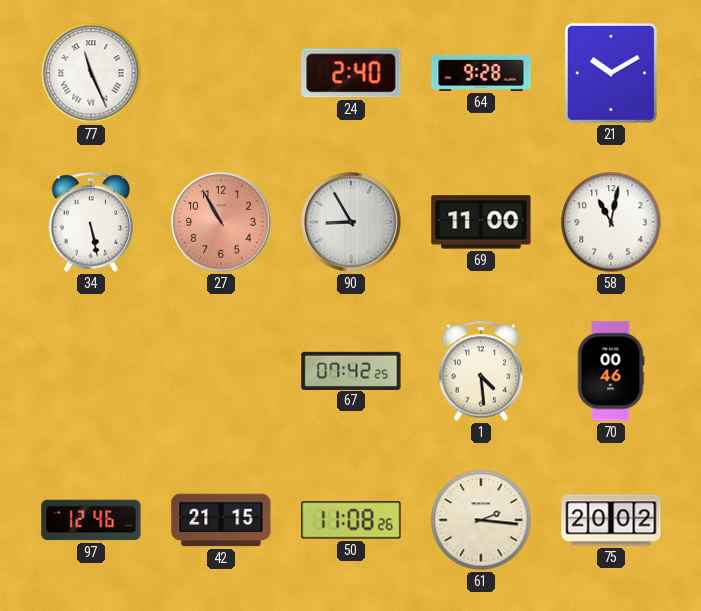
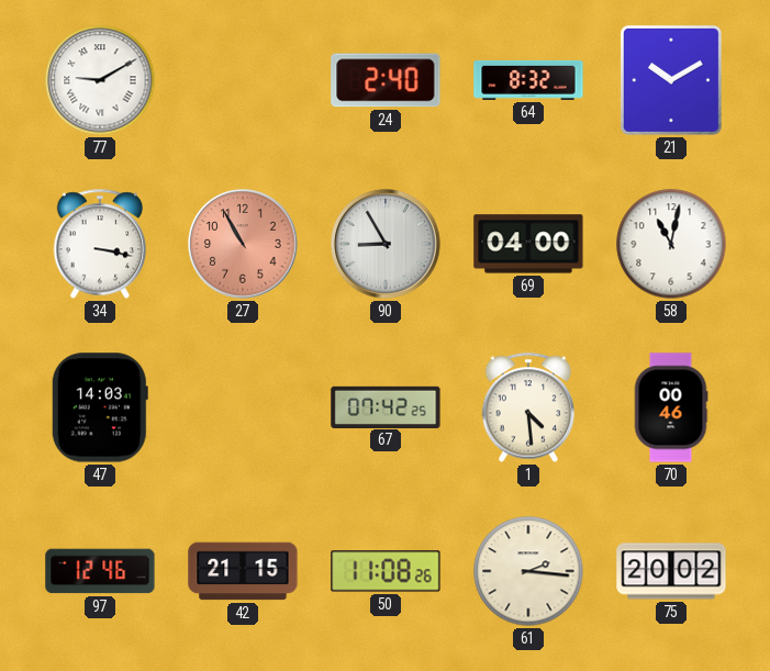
77: 11:26 -> 9:10 (100, 80)
64: 9:28 -> 8:32 (528, 80)
34: 5:28 -> 3:17 (100, 244)
69: 11:00 -> 04:00 (528, 244)
47: none -> 14:03 (100, 407)
